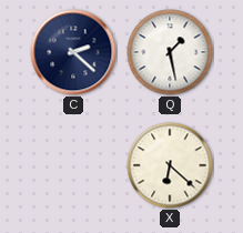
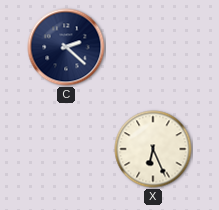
Q: 1:28 -> none (170, 52)
X: 6:22 -> 6:26 (153, 149)
